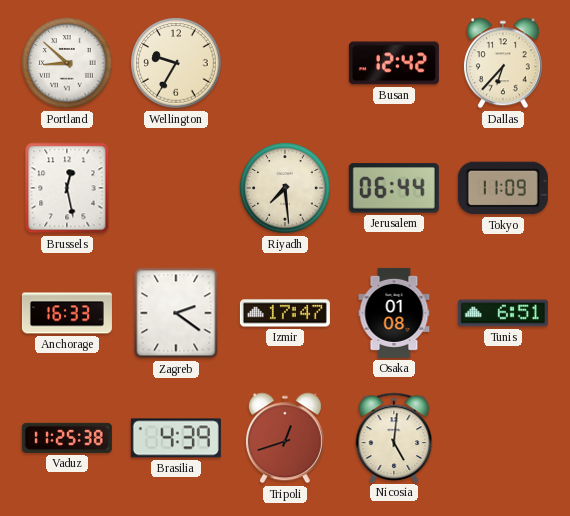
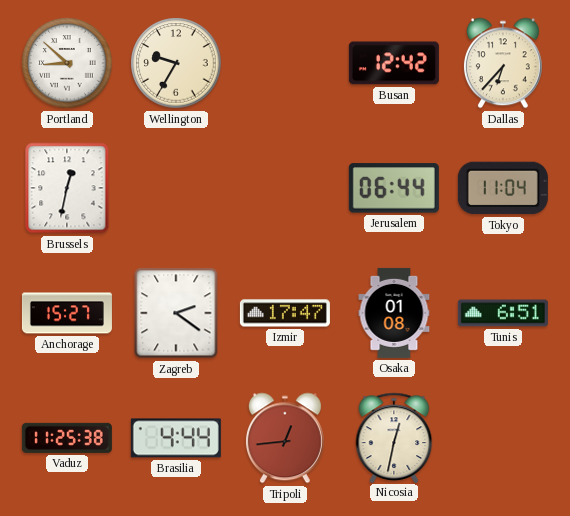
Brussels: 12:28 -> 12:32 (67, 188)
Riyadh: 7:29 -> none (285, 188)
Tokyo: 11:09 -> 11:04 (503, 188)
Anchorage: 16:33 -> 15:27 (67, 313)
Brasilia: 4:39 -> 4:44 (176, 438)
Tripoli: 12:42 -> 12:44 (285, 438)
Nicosia: 5:01 -> 12:32 (394, 437)
